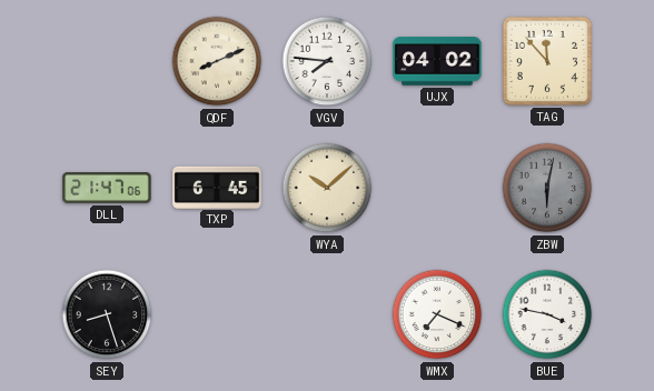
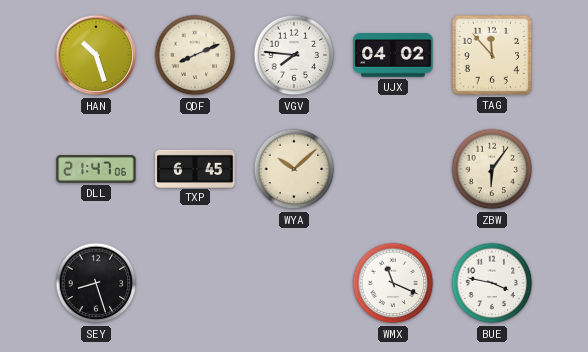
HAN: none -> 10:27 (96, 55)
ZBW: 6:02 -> 6:06 (492, 169)
ZBW dial: grey -> cream (492, 169)
WMX: 7:19 -> 11:19 (393, 283)
